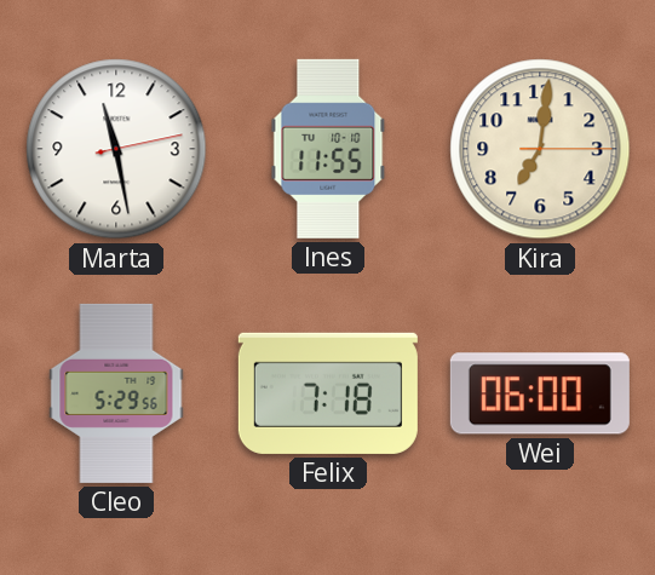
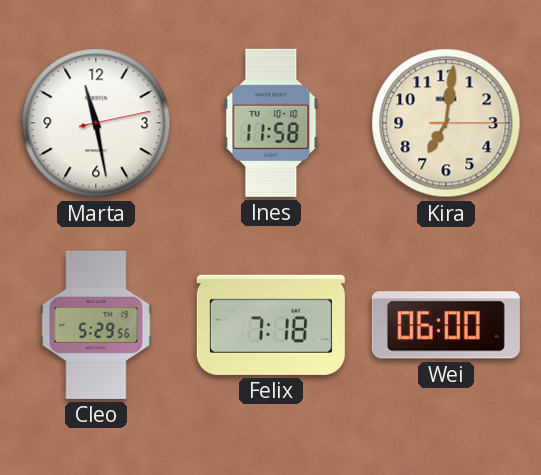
Ines: 11:55 -> 11:58 (271, 123)
